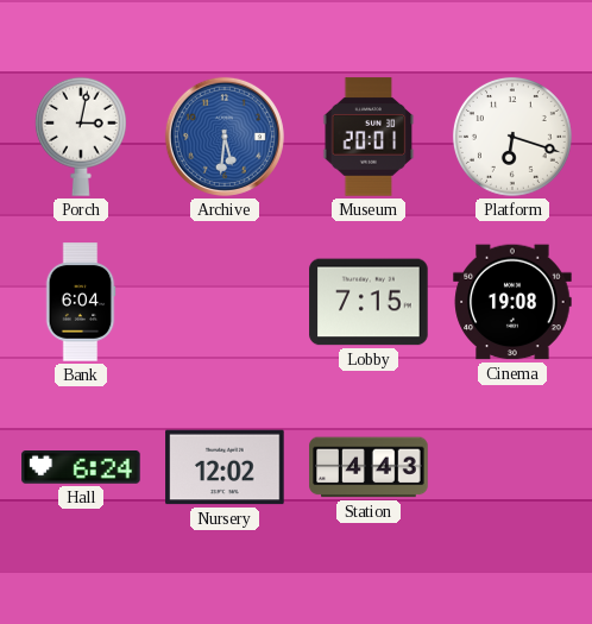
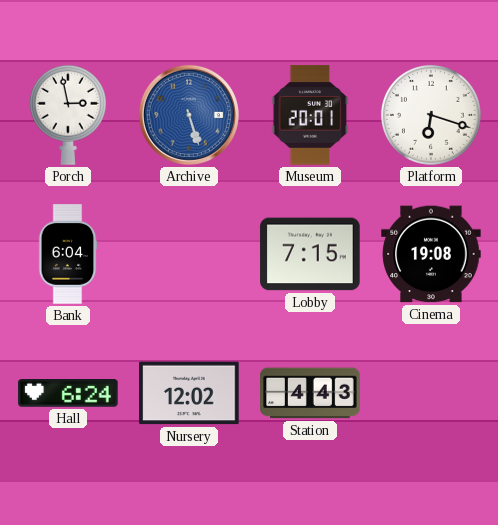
Porch: 3:02 -> 2:58 (68, 115)
Archive: 5:31 -> 5:27 (189, 115)
